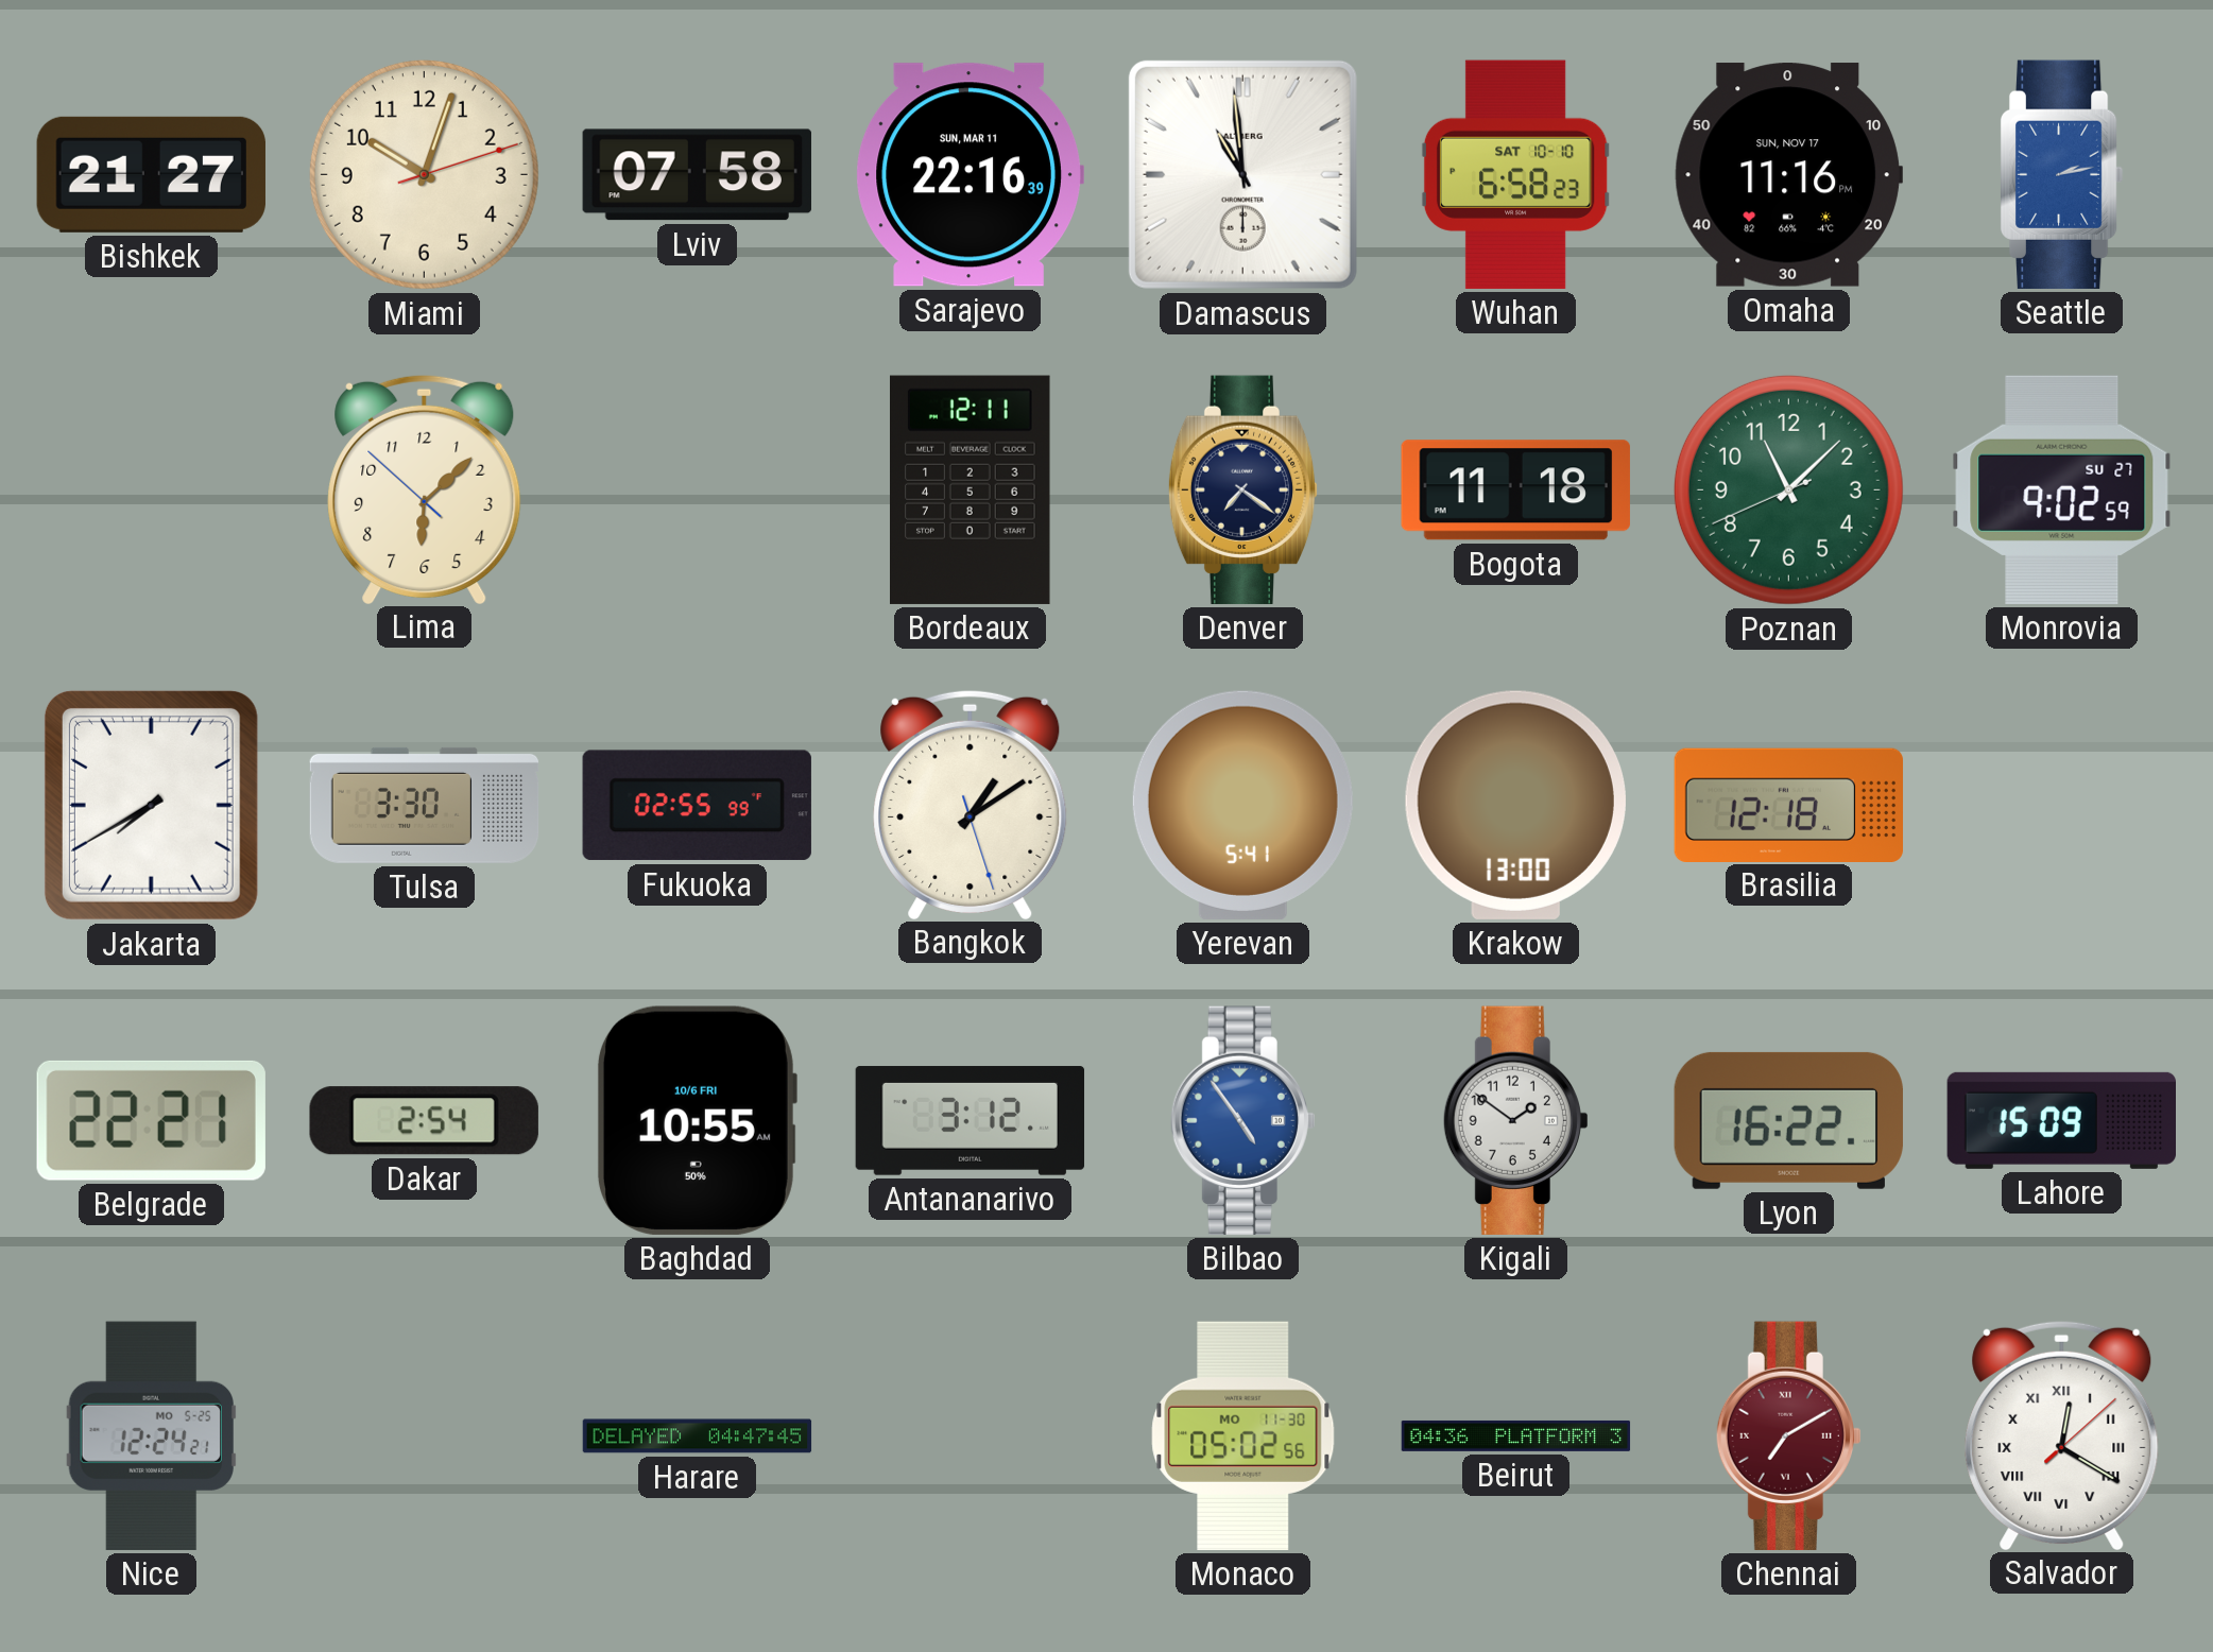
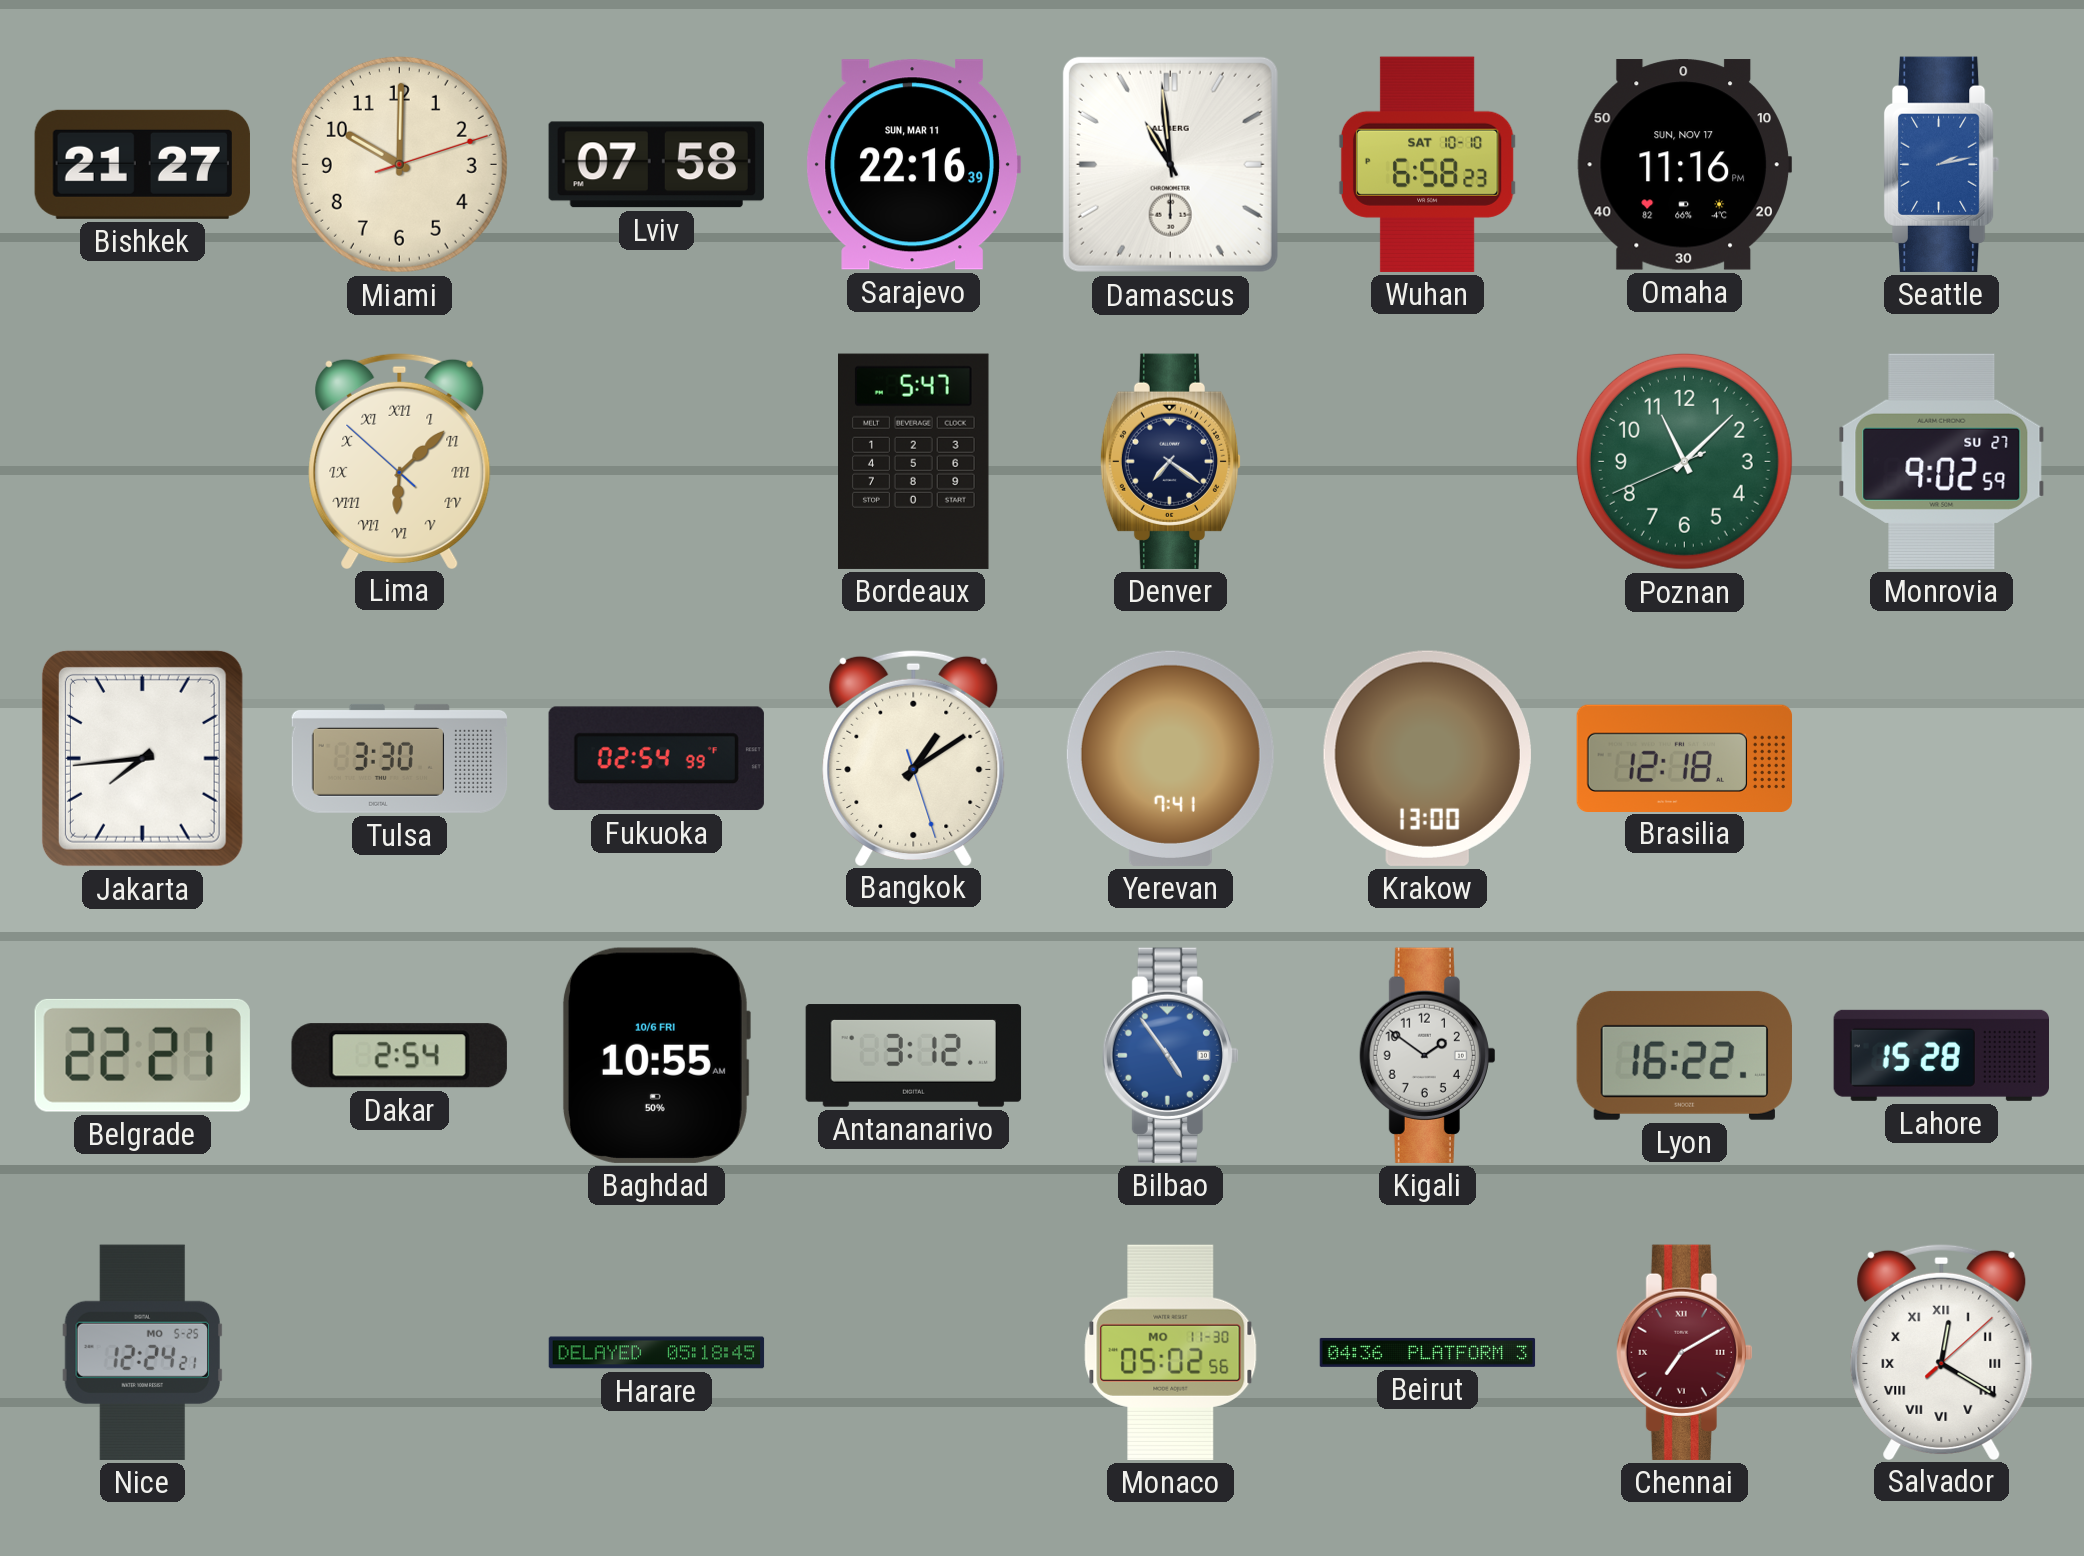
Miami: 10:03 -> 10:00 (399, 164)
Lima numerals: Arabic -> Roman (400, 460)
Bordeaux: 12:11 -> 5:47 (914, 461)
Bogota: 11:18 -> none (1515, 491)
Jakarta: 7:40 -> 7:44 (142, 758)
Fukuoka: 02:55 -> 02:54 (656, 759)
Yerevan: 5:41 -> 7:41 (1170, 758)
Lahore: 15:09 -> 15:28 (1941, 1055)
Harare: 04:47 -> 05:18 (657, 1353)
